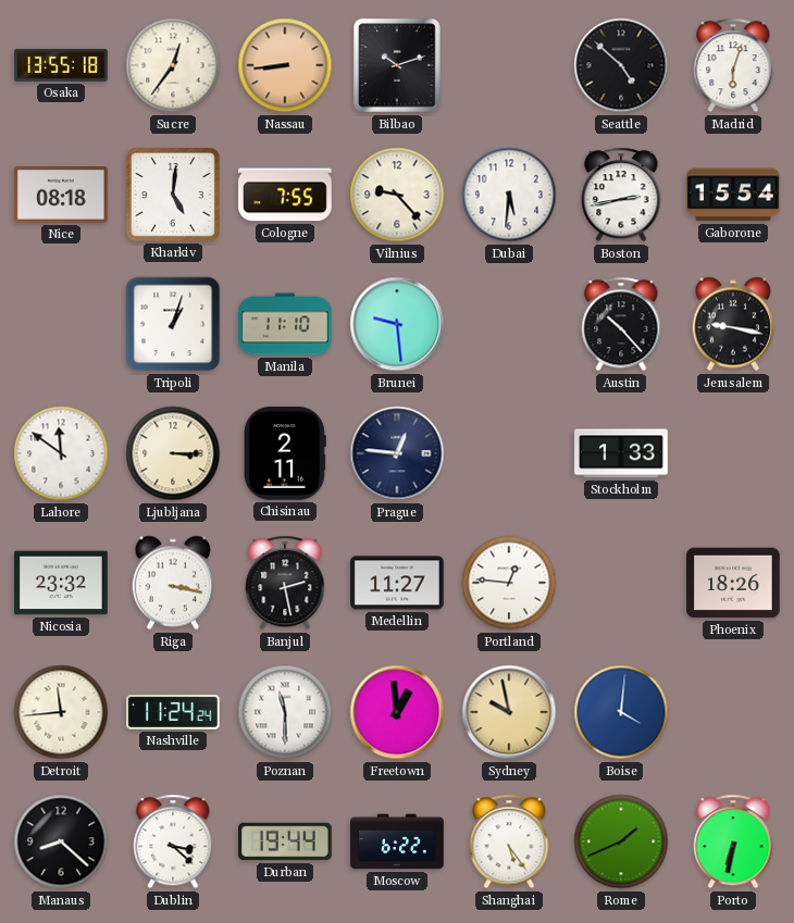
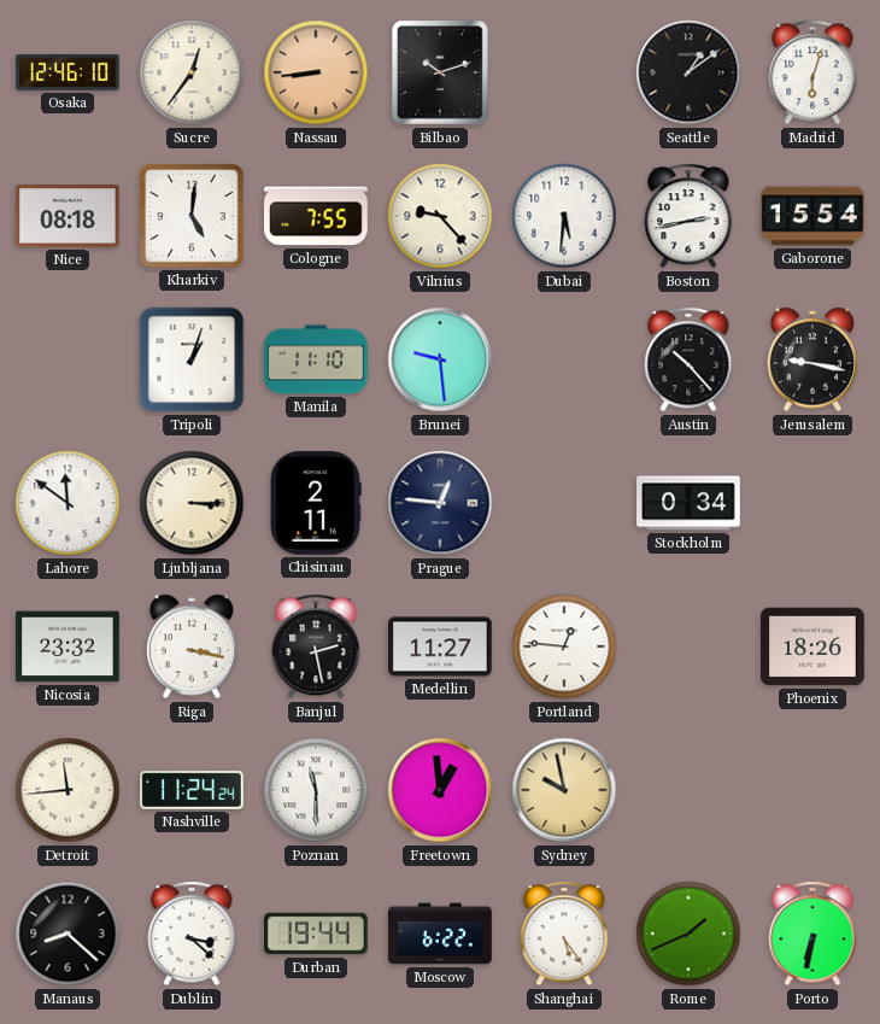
Osaka: 13:55 -> 12:46 (68, 72)
Seattle: 4:52 -> 1:09 (688, 72)
Stockholm: 1:33 -> 0:34 (688, 503)
Boise: 4:01 -> none (621, 712)
